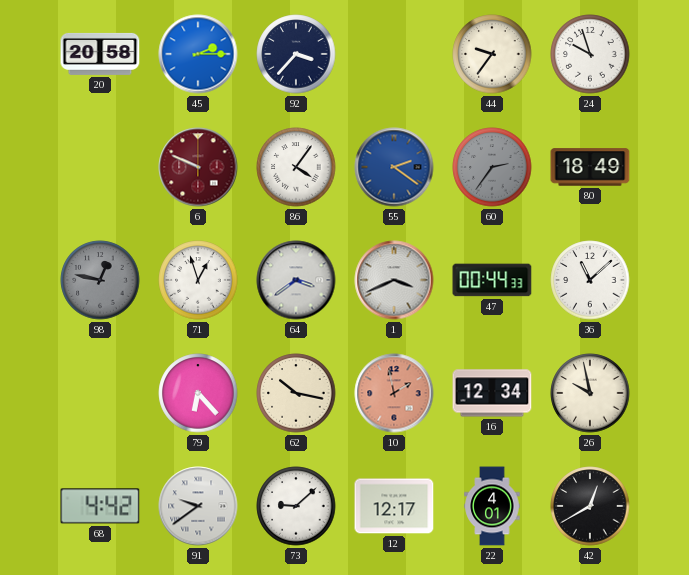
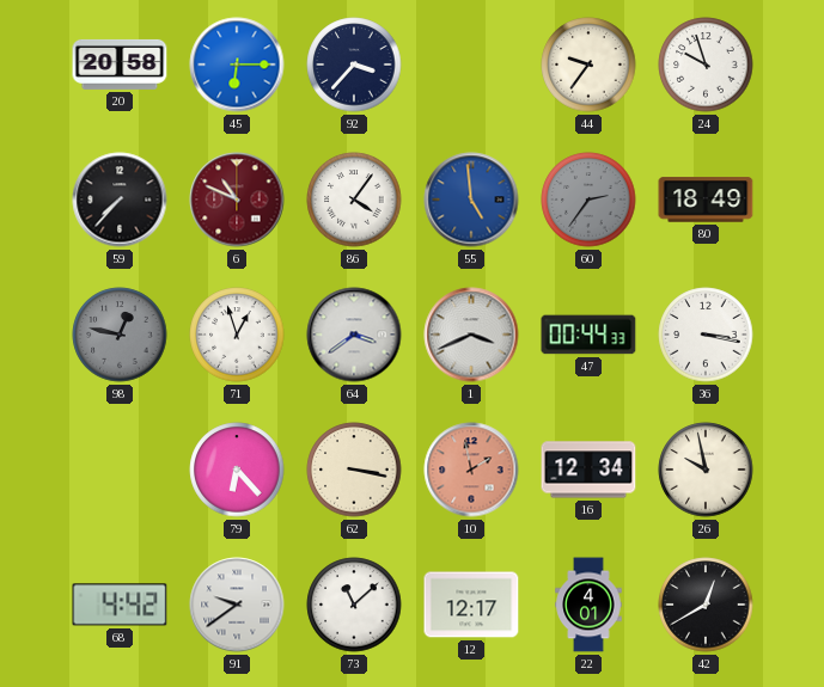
45: 2:15 -> 6:15 (237, 65)
59: none -> 7:37 (120, 200)
6: 9:49 -> 10:49 (237, 200)
55: 2:21 -> 4:59 (471, 200)
36: 11:08 -> 3:17 (706, 335)
62: 10:17 -> 3:17 (354, 470)
73: 9:08 -> 11:08 (354, 605)
